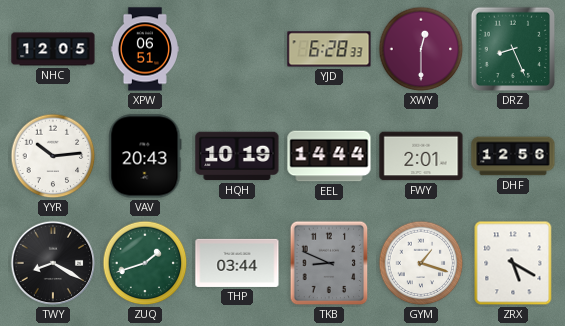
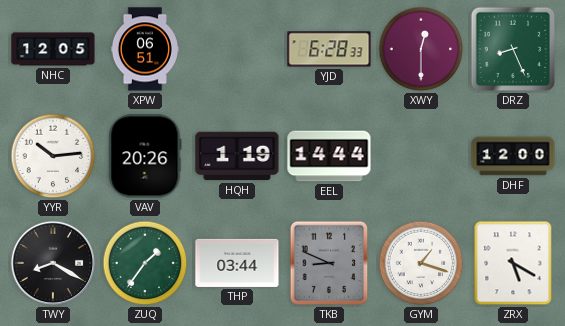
VAV: 20:43 -> 20:26 (145, 156)
HQH: 10:19 -> 1:19 (237, 156)
FWY: 2:01 -> none (421, 156)
DHF: 12:56 -> 12:00 (513, 156)
ZUQ: 1:42 -> 1:36 (145, 263)
